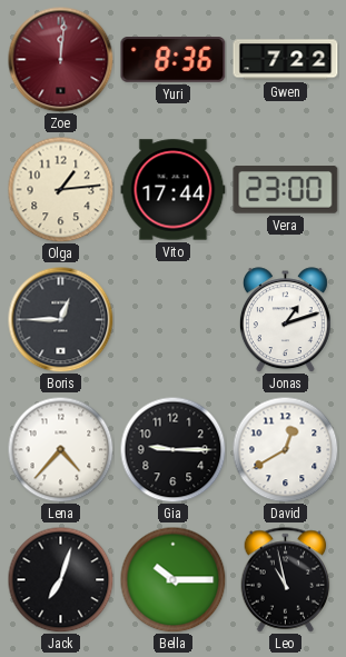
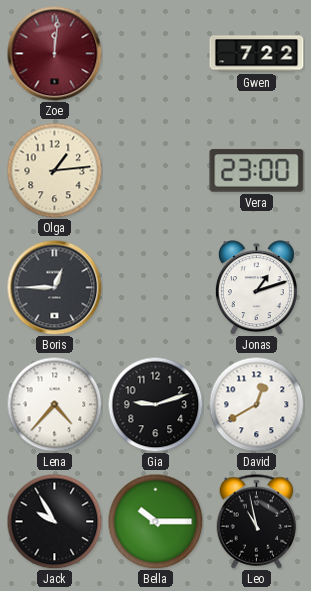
Yuri: 8:36 -> none (174, 60)
Vito: 17:44 -> none (174, 190)
Gia: 9:15 -> 9:12 (155, 404)
Jack: 7:03 -> 9:55 (54, 521)
